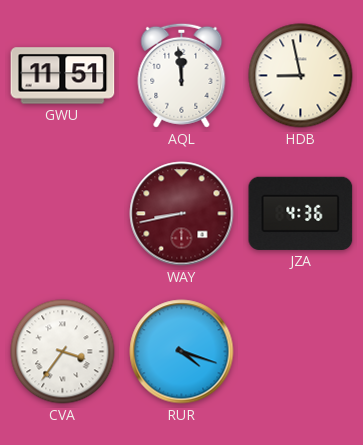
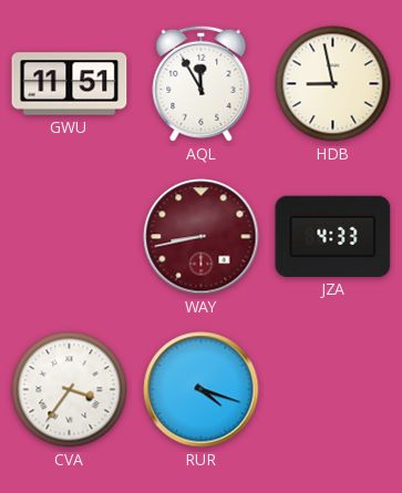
AQL: 11:59 -> 11:55 (202, 83)
JZA: 4:36 -> 4:33 (333, 236)
